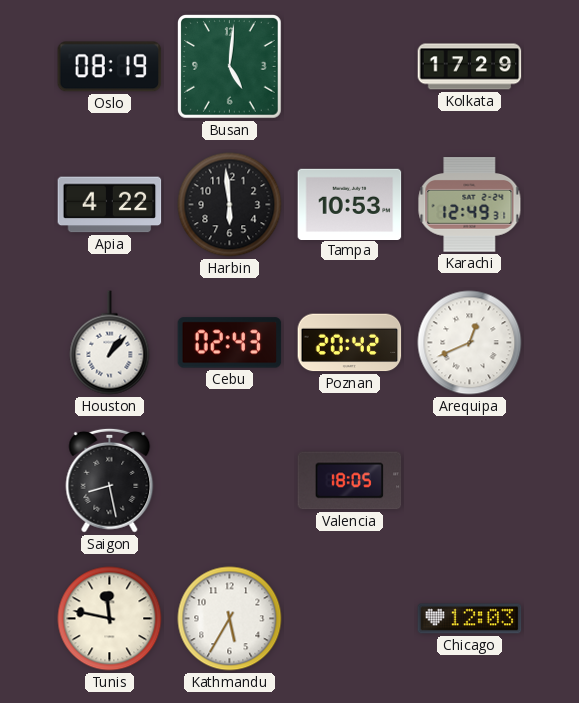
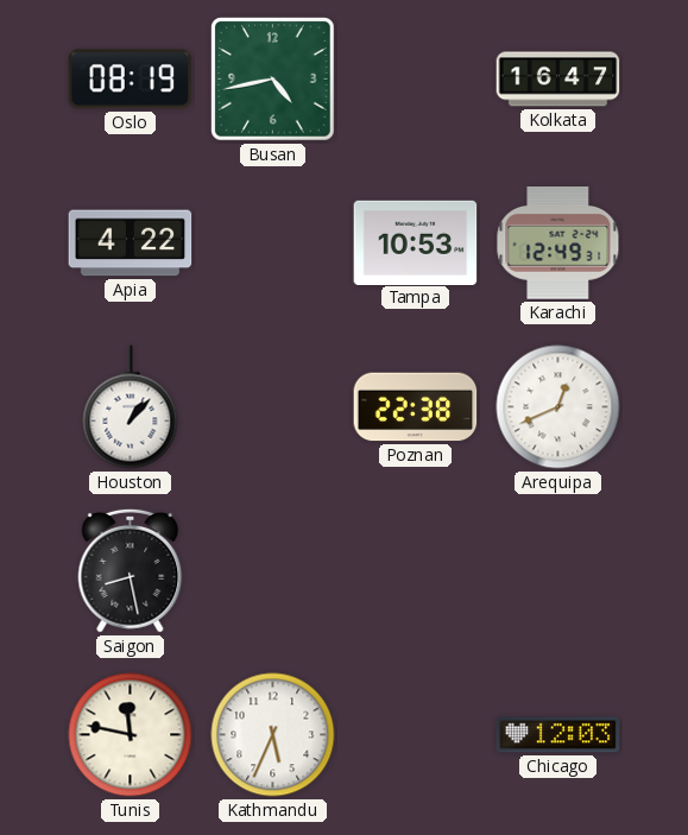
Busan: 5:01 -> 4:43 (273, 80)
Kolkata: 17:29 -> 16:47 (558, 80)
Harbin: 5:59 -> none (230, 205)
Cebu: 02:43 -> none (230, 343)
Poznan: 20:42 -> 22:38 (416, 407)
Valencia: 18:05 -> none (350, 481)
Kathmandu: 5:35 -> 5:34 (273, 735)
